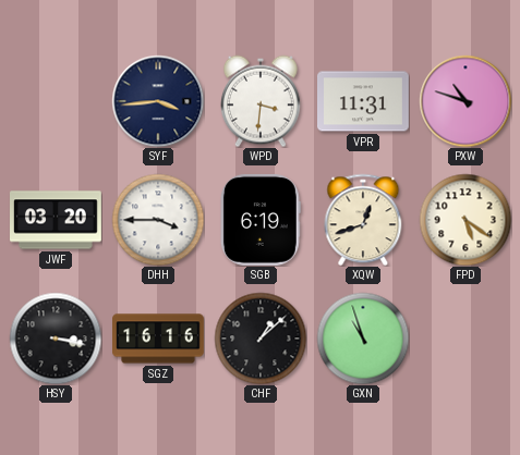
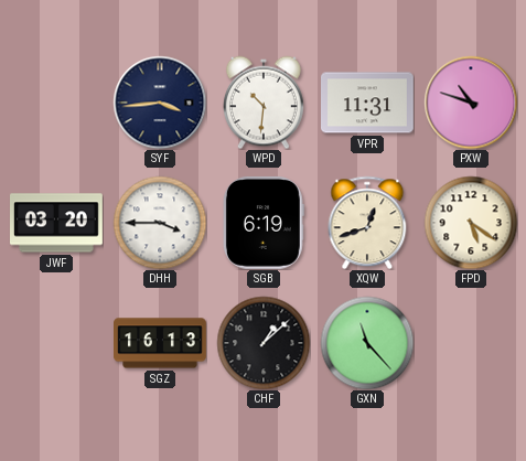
WPD: 3:31 -> 10:31 (264, 103)
HSY: 3:17 -> none (56, 339)
SGZ: 16:16 -> 16:13 (161, 343)
GXN: 10:57 -> 11:23 (367, 343)
